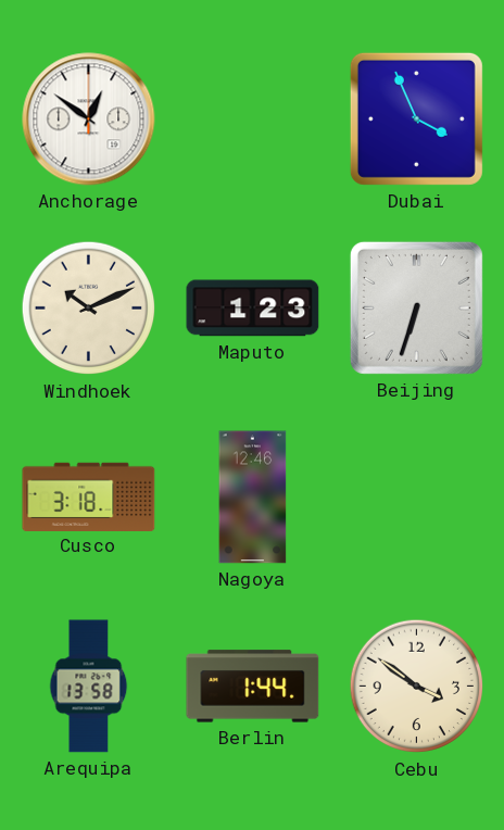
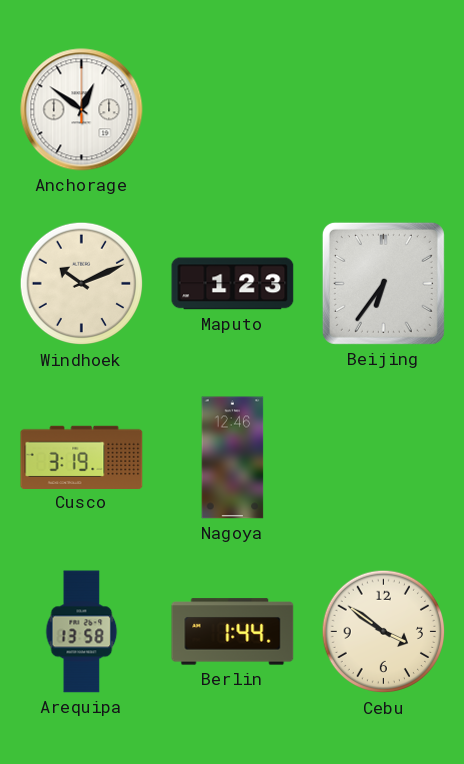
Dubai: 3:56 -> none (416, 118)
Beijing: 6:33 -> 6:36 (383, 283)
Cusco: 3:18 -> 3:19 (82, 457)
